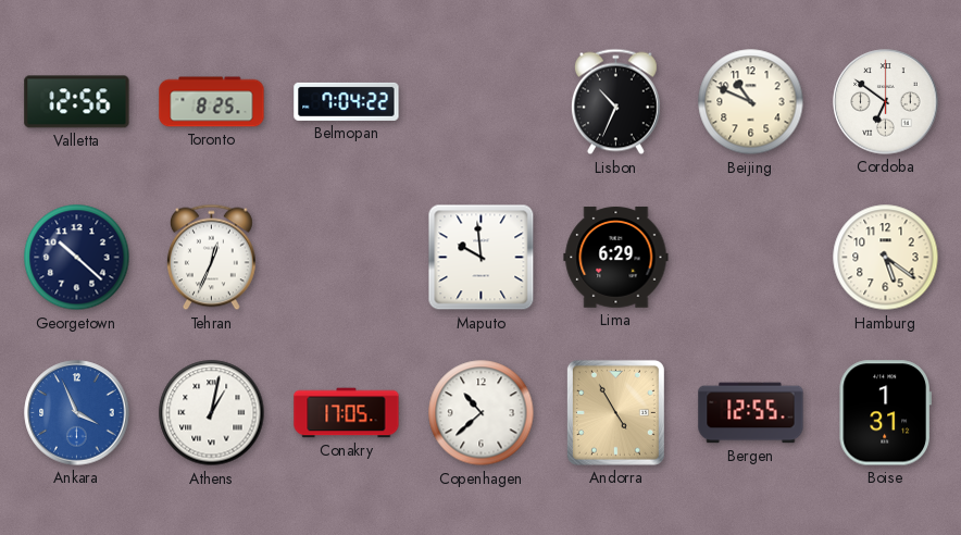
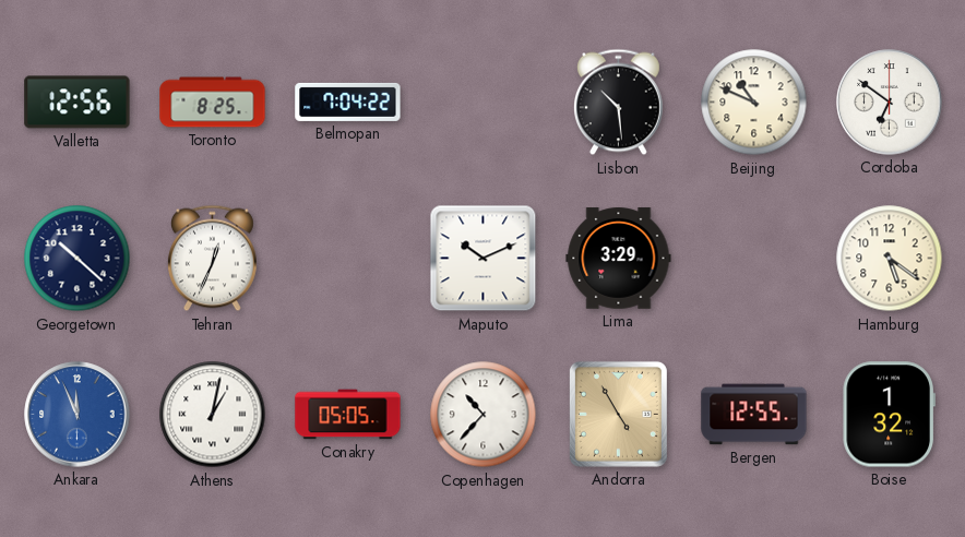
Lisbon: 10:34 -> 10:29 (618, 103)
Maputo: 9:59 -> 10:11 (484, 259)
Lima: 6:29 -> 3:29 (619, 259)
Ankara: 3:56 -> 11:56 (78, 415)
Conakry: 17:05 -> 05:05 (348, 415)
Copenhagen: 10:38 -> 10:37 (484, 415)
Boise: 1:31 -> 1:32 (889, 415)
